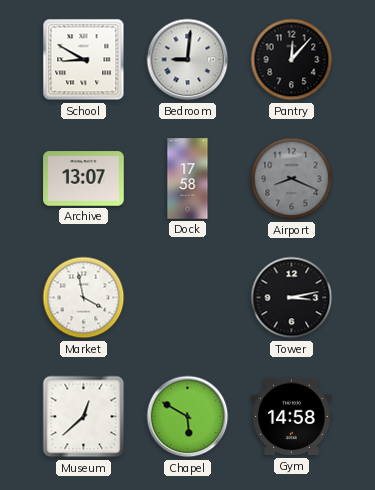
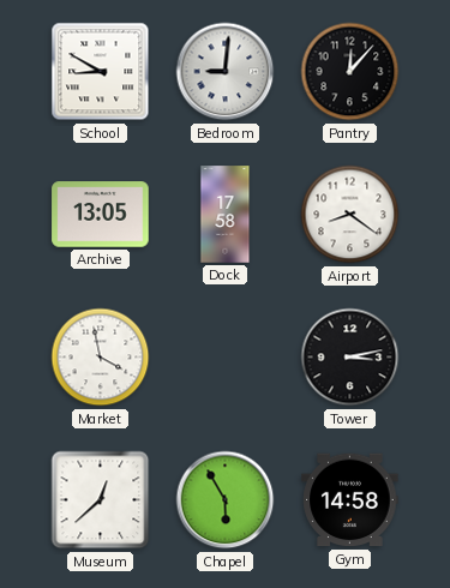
Archive: 13:07 -> 13:05 (101, 215)
Airport: 8:19 -> 8:21 (350, 215)
Airport dial: grey -> white (350, 215)
Chapel: 5:50 -> 5:55 (226, 500)
